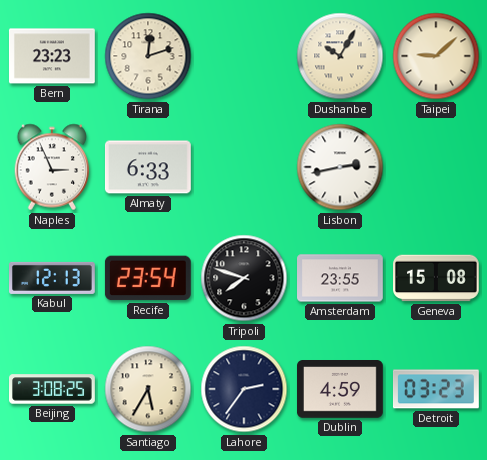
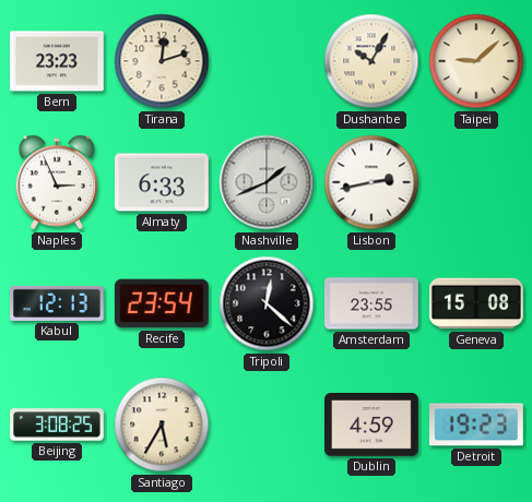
Nashville: none -> 1:41 (267, 182)
Tripoli: 7:48 -> 12:22 (267, 303)
Lahore: 2:36 -> none (244, 389)
Detroit: 03:23 -> 19:23 (476, 425)
